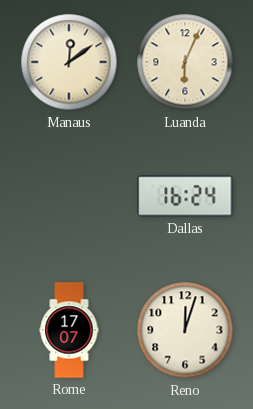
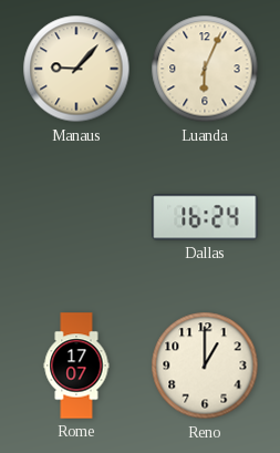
Manaus: 12:09 -> 9:07 (76, 69)
Reno: 12:03 -> 1:00 (205, 366)
